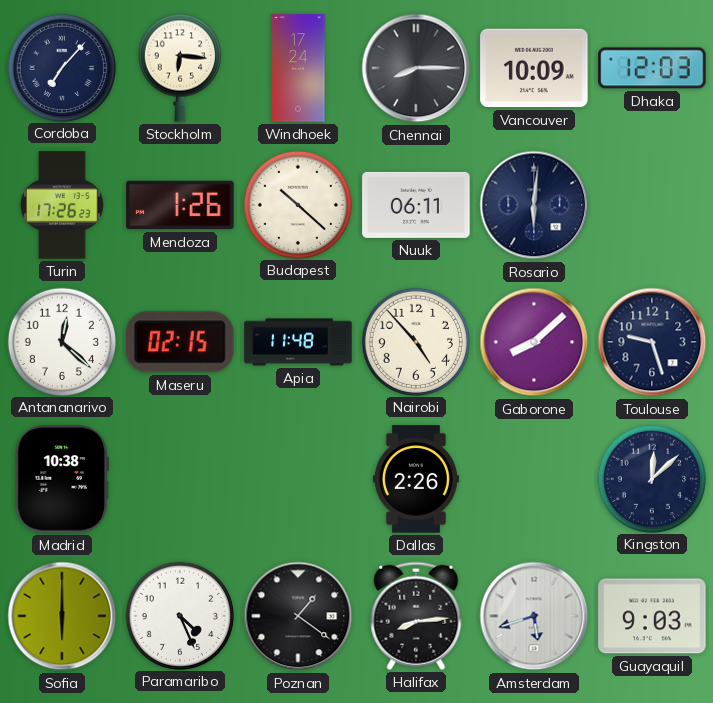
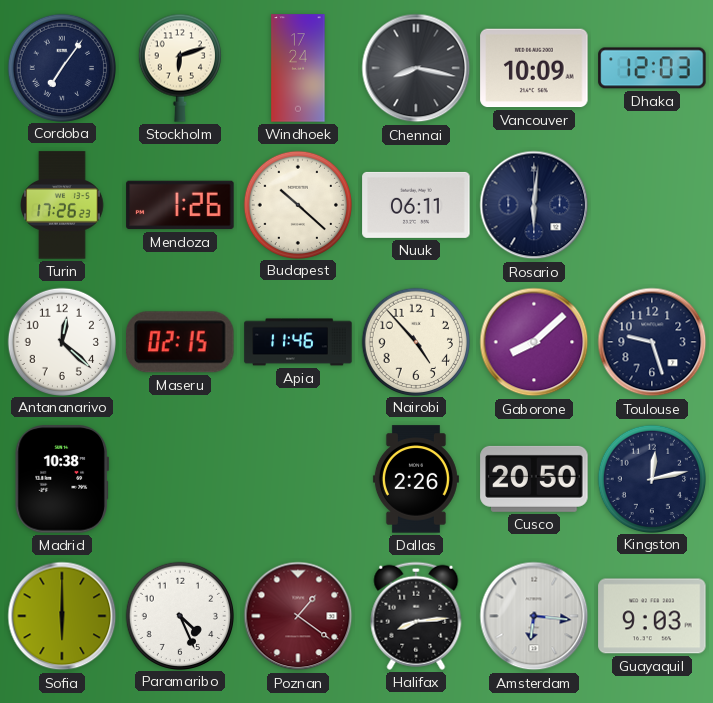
Cordoba: 7:07 -> 7:06 (61, 67)
Stockholm: 6:16 -> 6:12 (180, 68)
Chennai: 8:15 -> 8:17 (416, 68)
Apia: 11:48 -> 11:46 (298, 342)
Cusco: none -> 20:50 (534, 479)
Kingston: 12:08 -> 12:13 (651, 478)
Poznan dial: black -> burgundy (298, 616)
Amsterdam: 5:42 -> 6:16 (534, 616)
